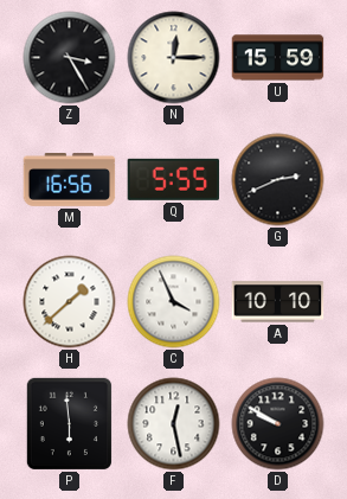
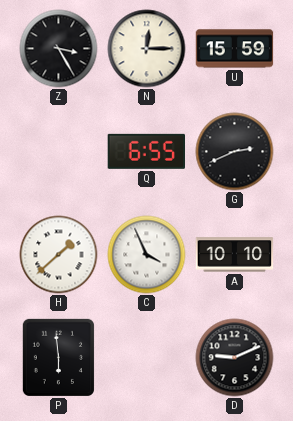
M: 16:56 -> none (70, 180)
Q: 5:55 -> 6:55 (146, 151)
F: 12:28 -> none (174, 424)
D: 9:50 -> 9:11 (235, 358)
